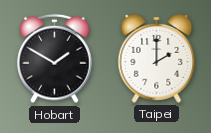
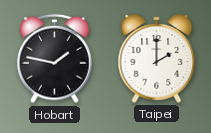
Hobart: 1:50 -> 1:47 (55, 59)
